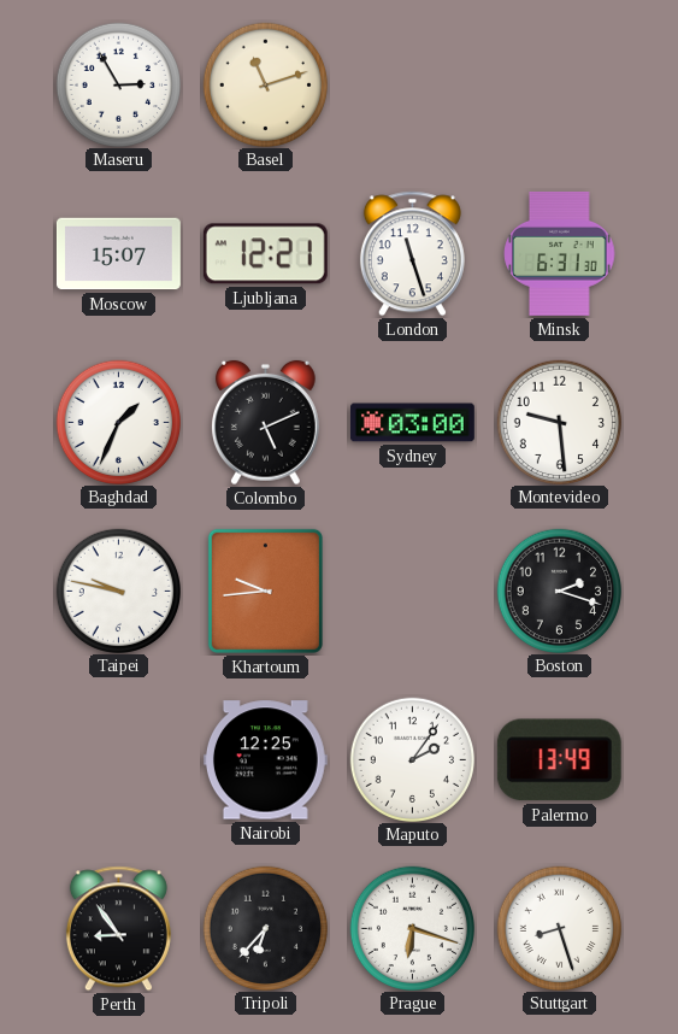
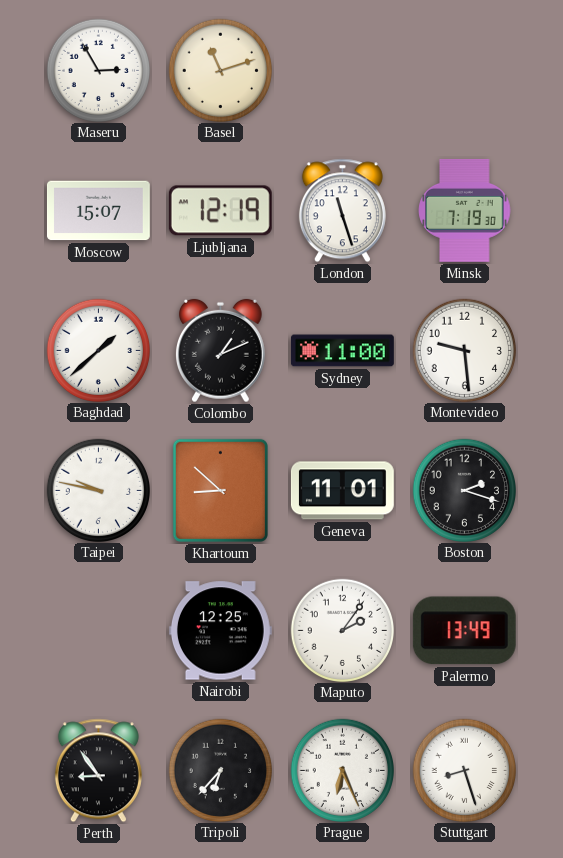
Ljubljana: 12:21 -> 12:19 (220, 211)
Minsk: 6:31 -> 7:19 (465, 210)
Baghdad: 1:34 -> 1:38 (98, 350)
Colombo: 5:11 -> 1:11 (221, 351)
Sydney: 03:00 -> 11:00 (343, 351)
Khartoum: 9:44 -> 8:52 (220, 490)
Geneva: none -> 11:01 (342, 491)
Prague: 6:18 -> 6:26 (342, 770)
